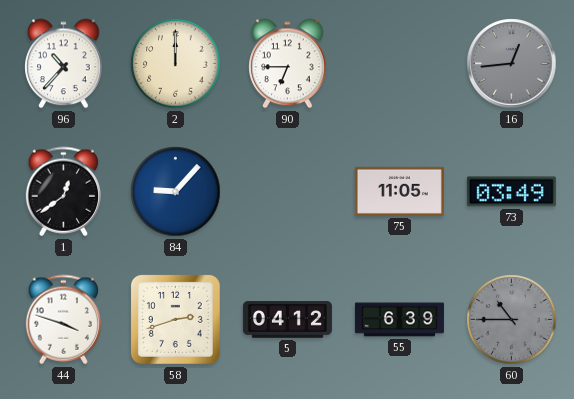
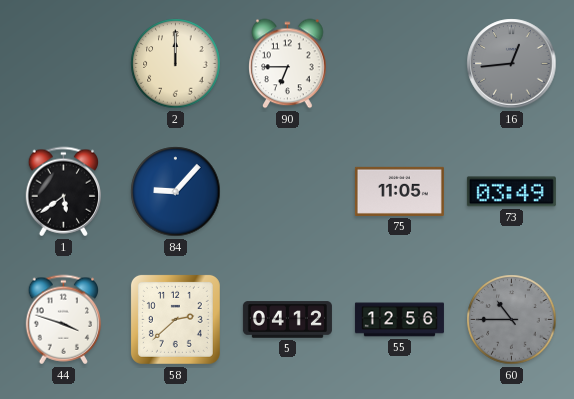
96: 10:37 -> none (64, 64)
1: 12:39 -> 5:39 (64, 192)
58: 2:42 -> 2:38 (175, 319)
55: 6:39 -> 12:56 (399, 320)
